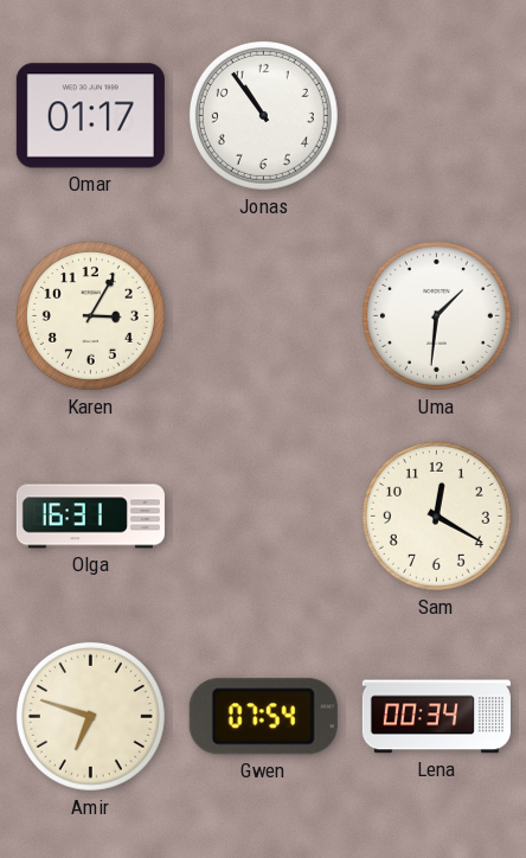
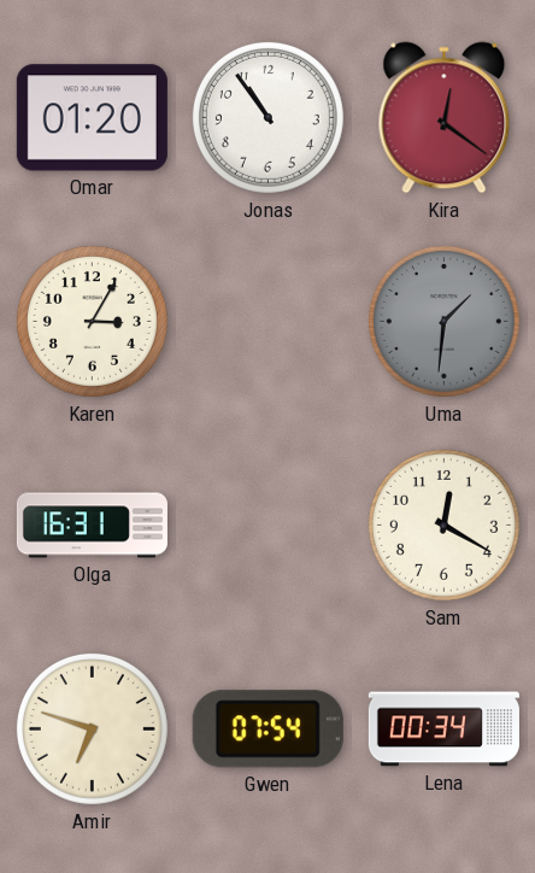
Omar: 01:17 -> 01:20 (92, 118)
Kira: none -> 12:21 (445, 118)
Uma dial: white -> grey (443, 321)
